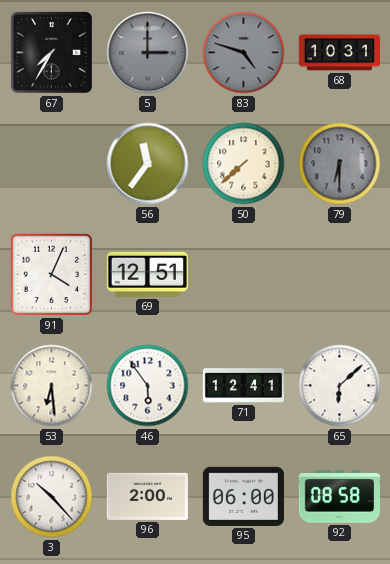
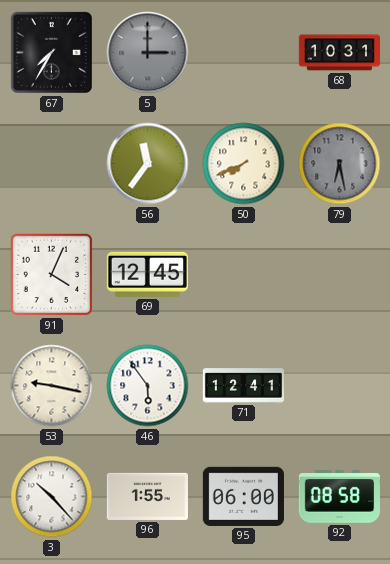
83: 4:48 -> none (244, 53)
50: 7:38 -> 7:41 (244, 164)
79: 6:30 -> 6:28 (340, 164)
69: 12:51 -> 12:45 (147, 274)
53: 6:29 -> 9:17 (52, 386)
65: 6:08 -> none (340, 386)
96: 2:00 -> 1:55 (147, 496)
